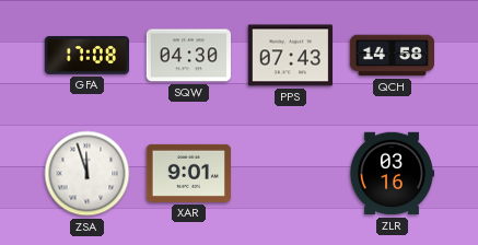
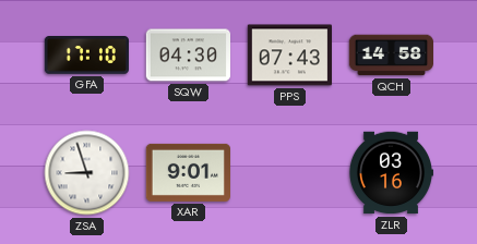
GFA: 17:08 -> 17:10 (86, 56)
ZSA: 11:57 -> 8:57 (87, 173)
